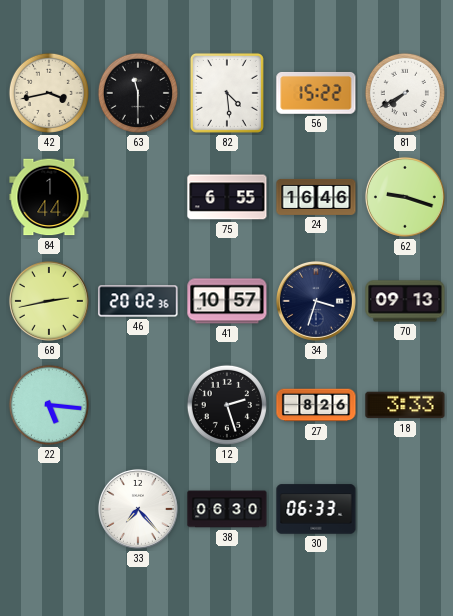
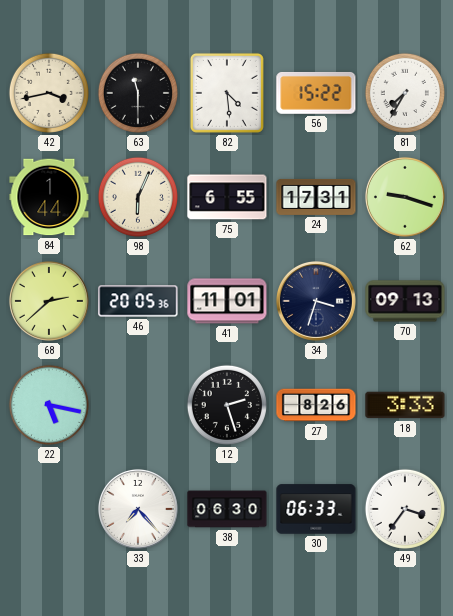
81: 7:40 -> 7:35 (405, 93)
98: none -> 6:04 (138, 197)
24: 16:46 -> 17:31 (316, 197)
68: 2:43 -> 2:38 (49, 301)
46: 20:02 -> 20:05 (138, 301)
41: 10:57 -> 11:01 (227, 301)
22: 5:16 -> 5:17 (49, 405)
49: none -> 3:36 (405, 509)
